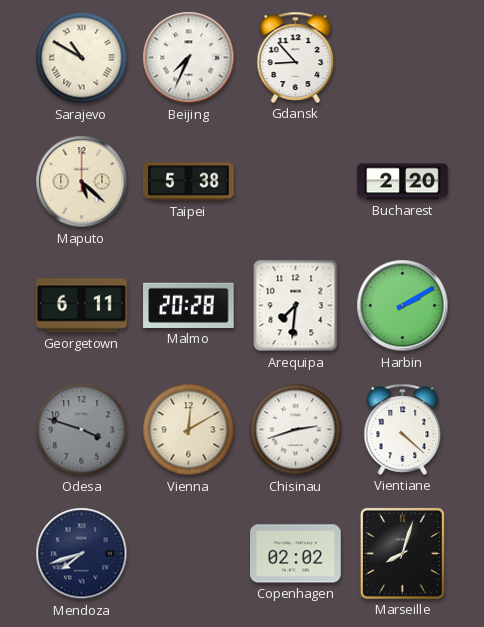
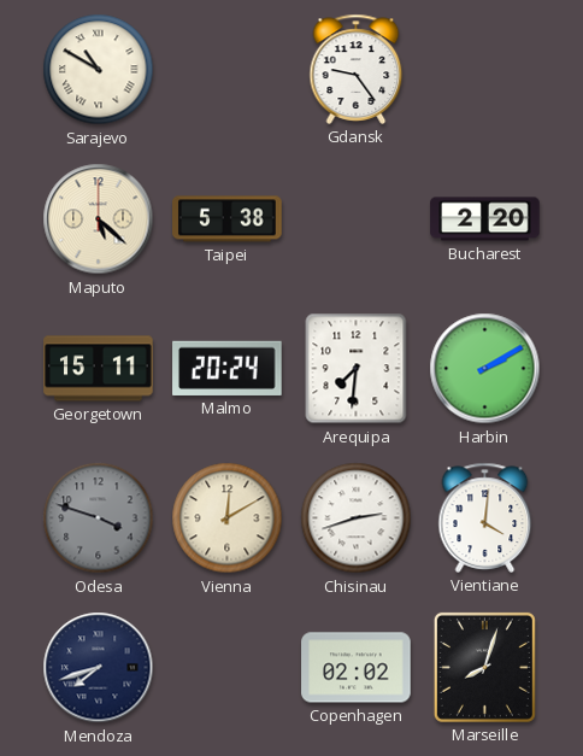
Beijing: 7:34 -> none (189, 58)
Gdansk: 8:53 -> 9:24 (357, 69)
Georgetown: 6:11 -> 15:11 (99, 369)
Malmo: 20:28 -> 20:24 (228, 368)
Vientiane: 4:22 -> 4:01 (485, 517)
